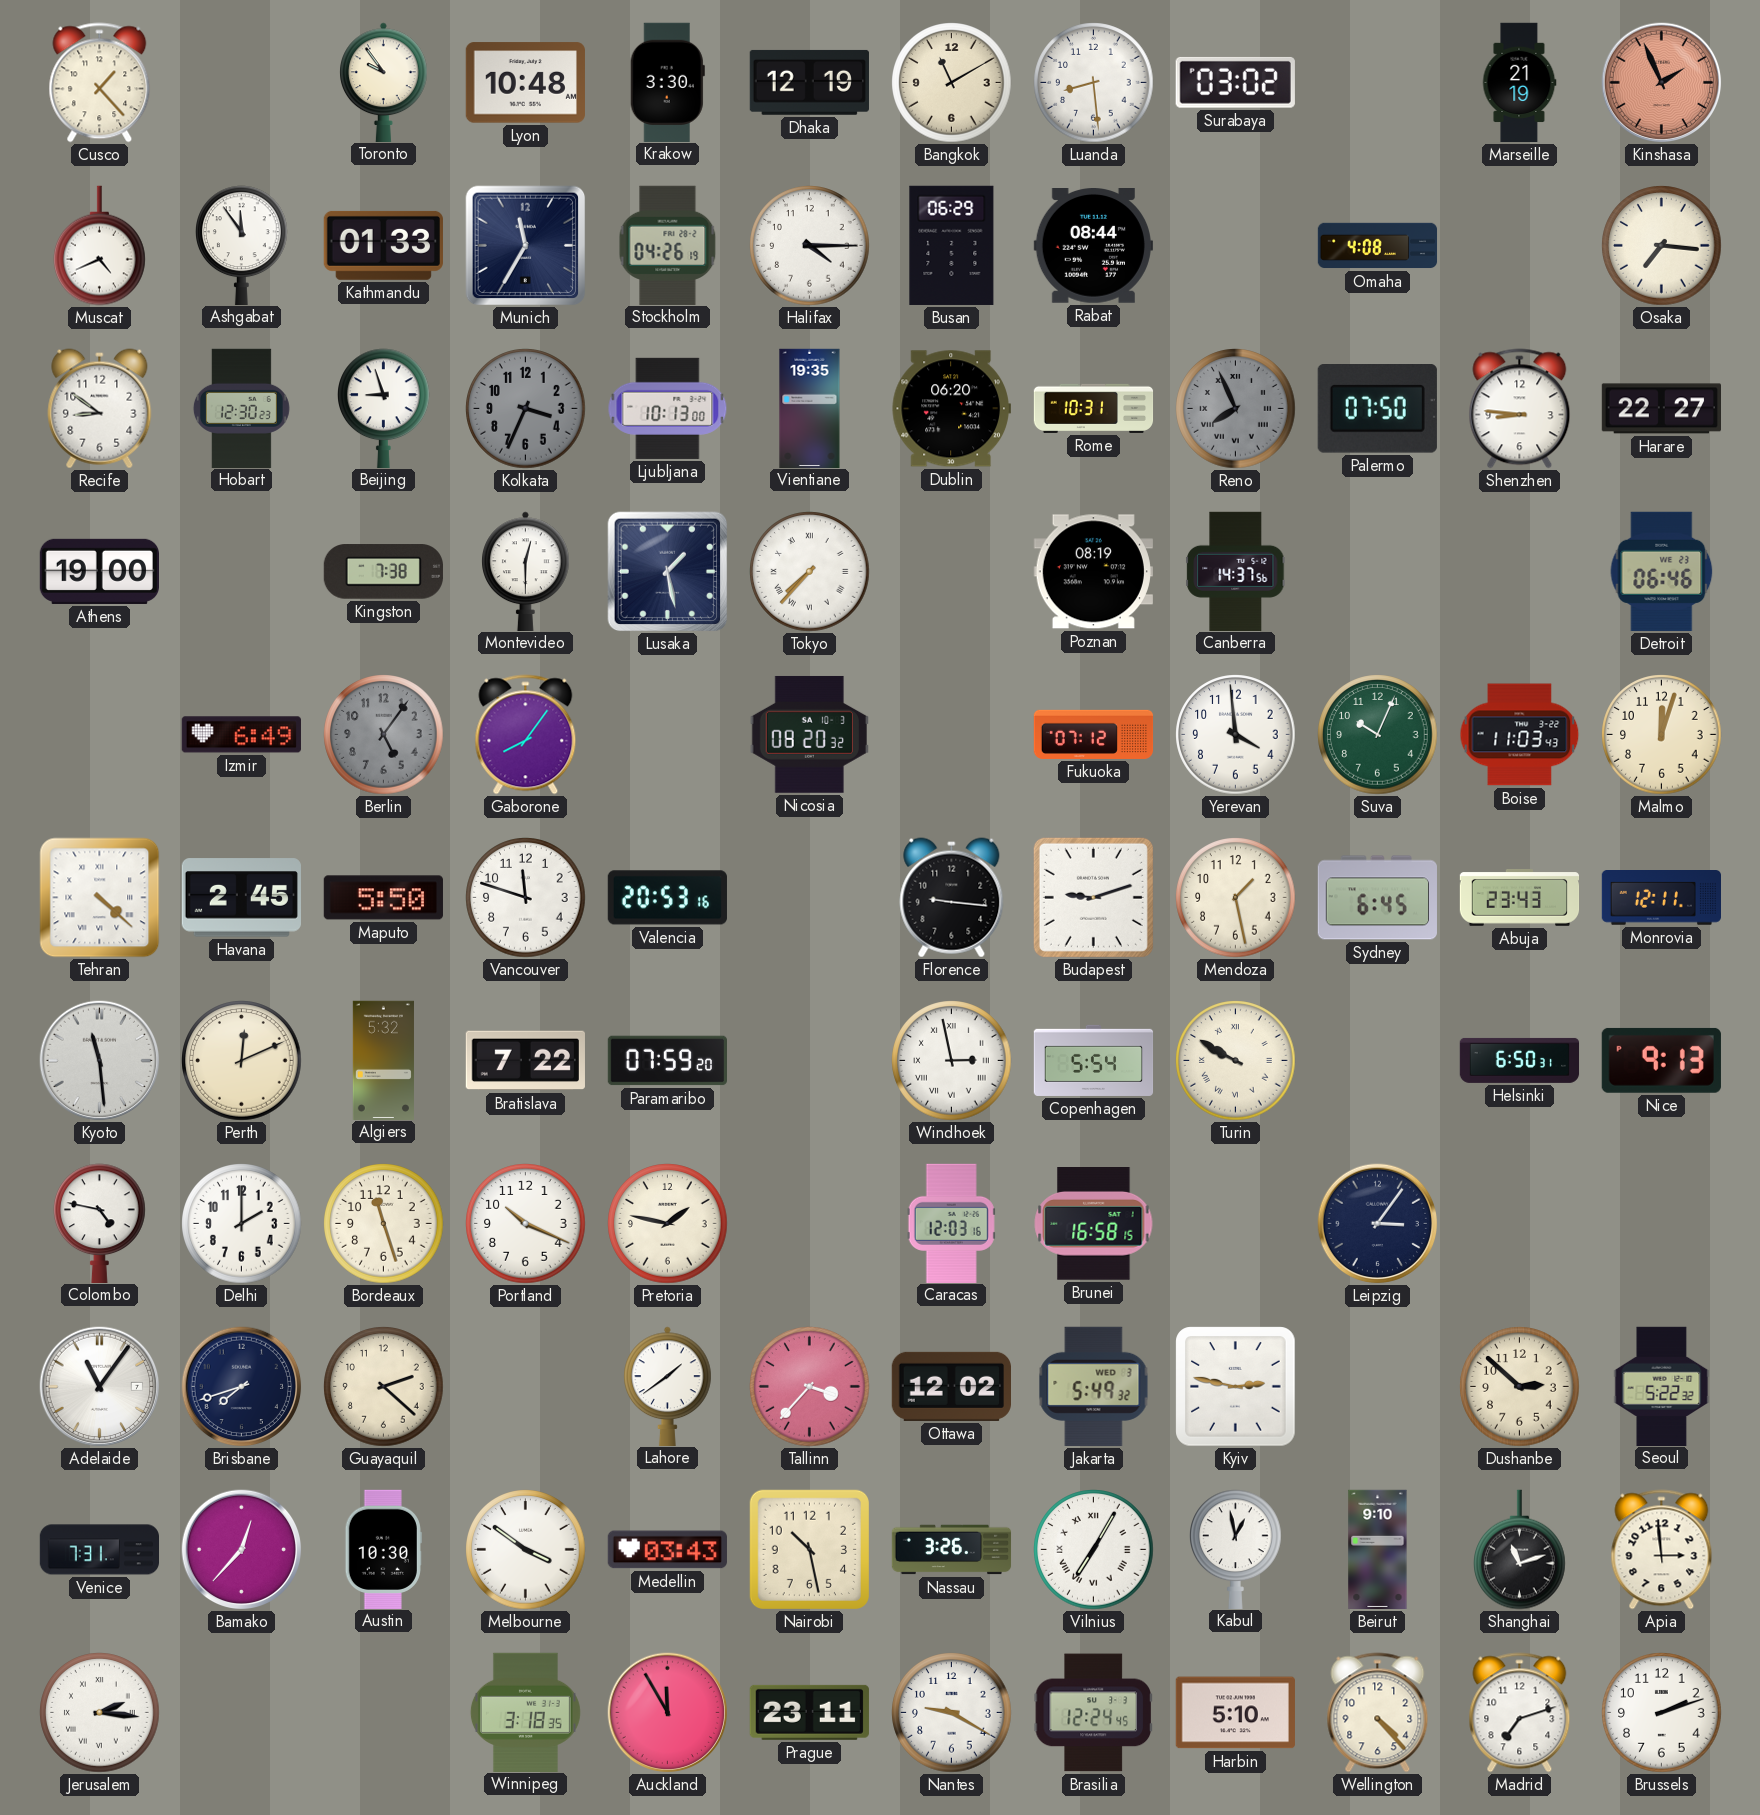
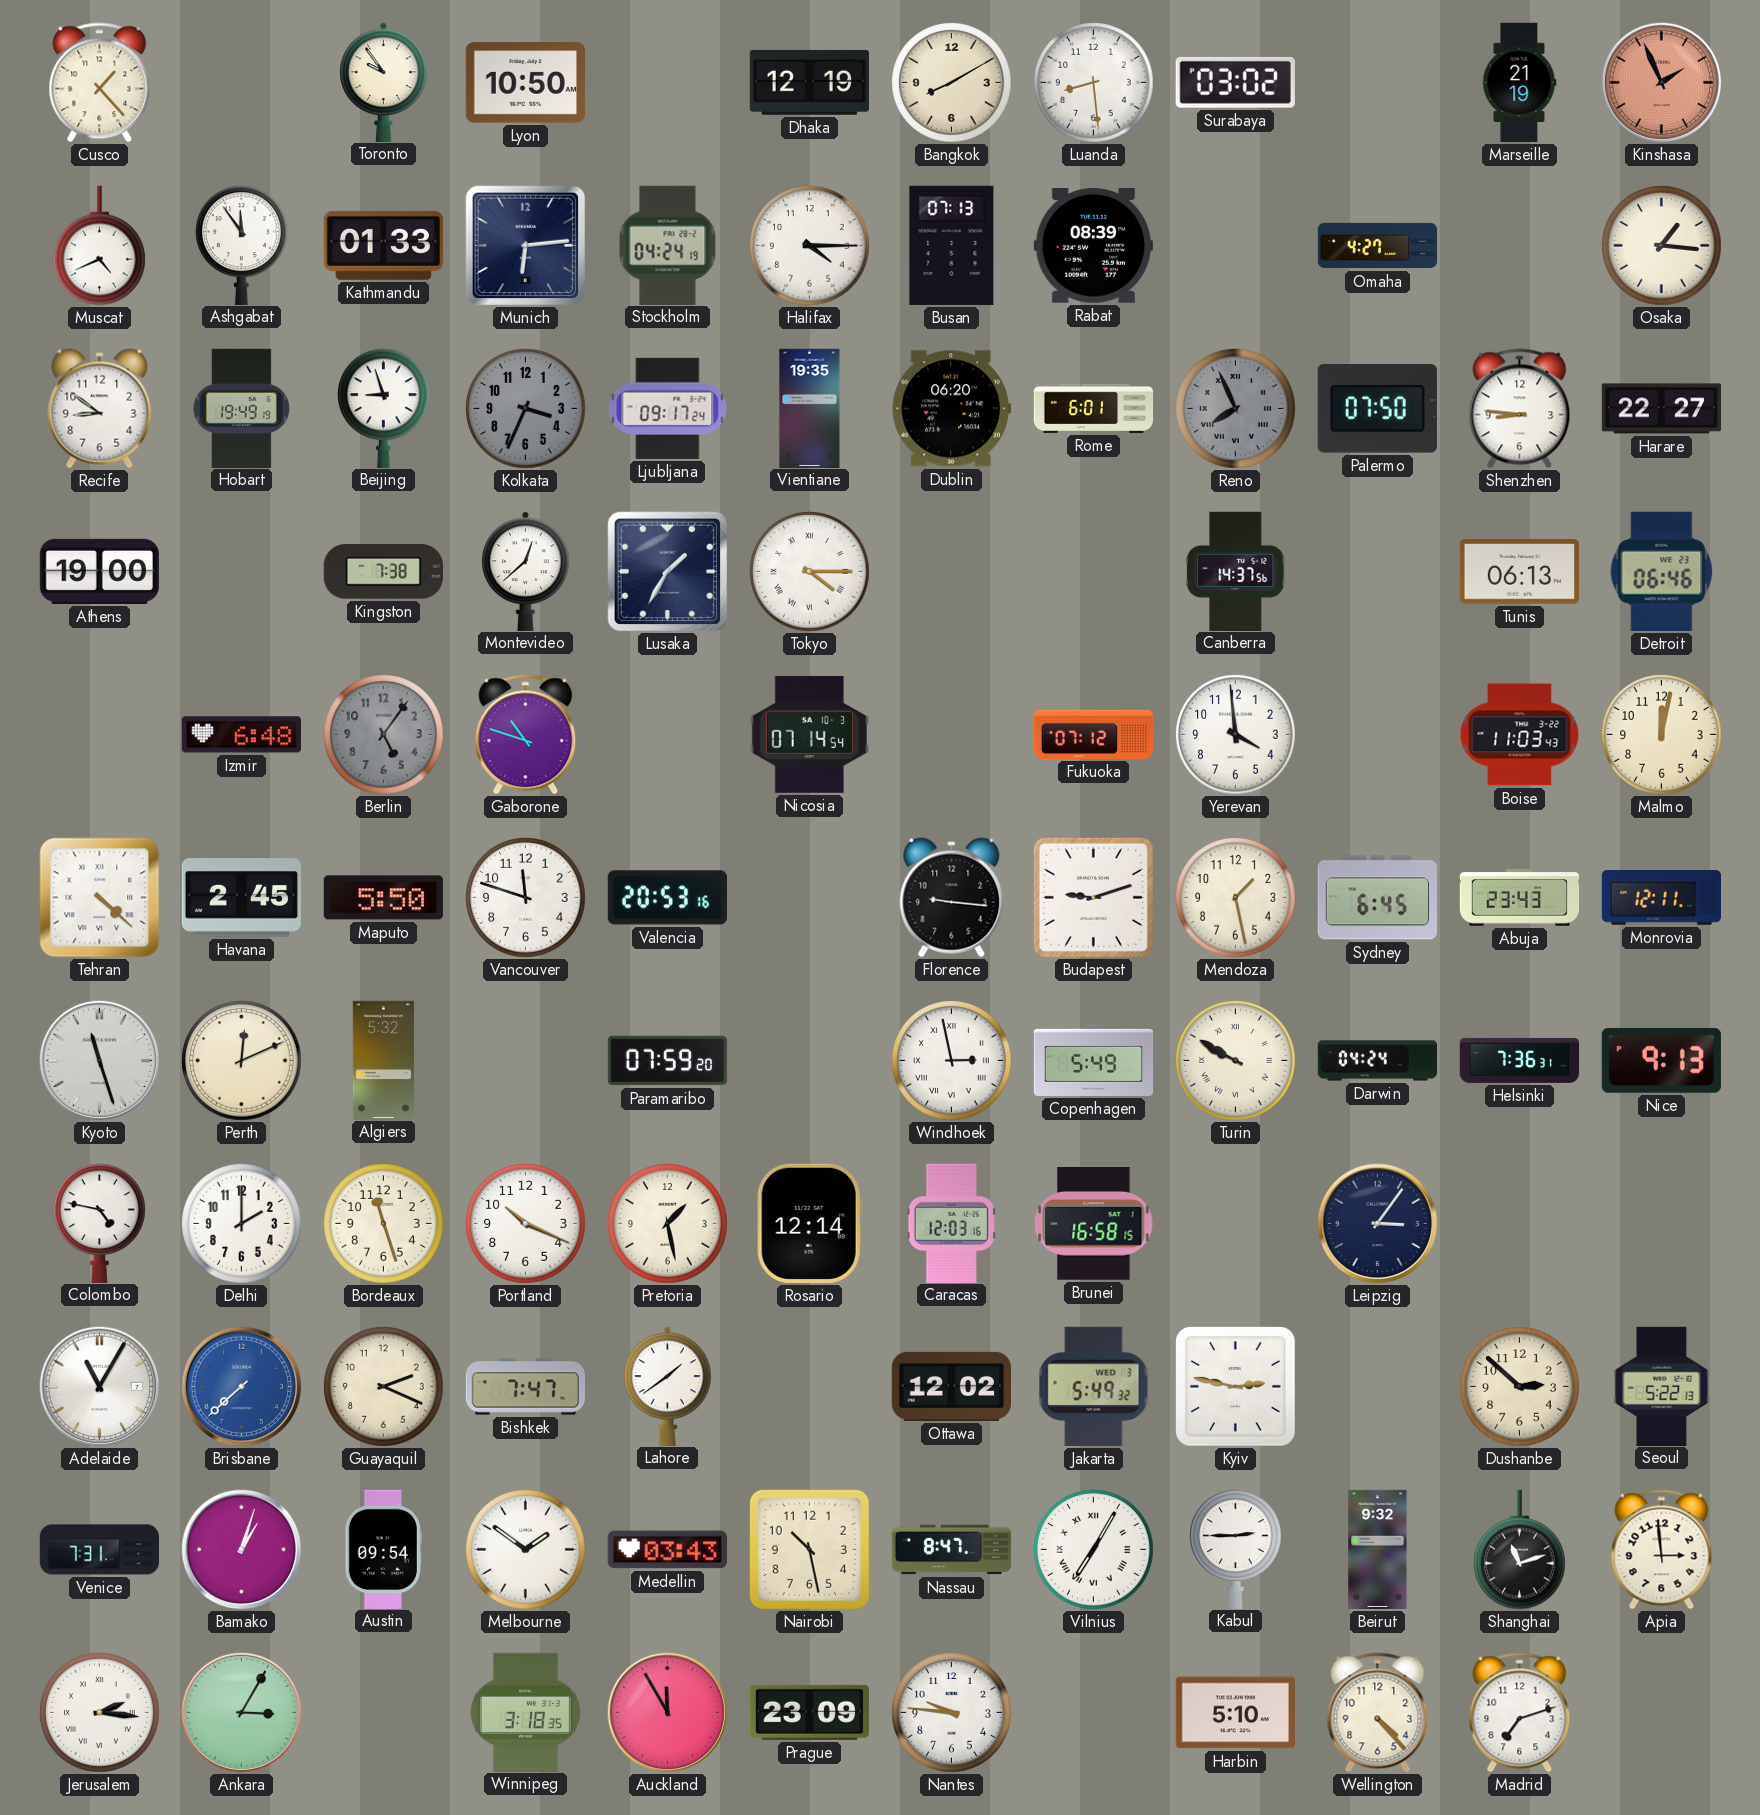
Lyon: 10:48 -> 10:50 (525, 83)
Krakow: 3:30 -> none (667, 82)
Bangkok: 11:10 -> 8:10 (952, 83)
Munich: 11:35 -> 6:14 (526, 246)
Stockholm: 04:26 -> 04:24 (668, 245)
Busan: 06:29 -> 07:13 (952, 245)
Rabat: 08:44 -> 08:39 (1093, 246)
Omaha: 4:08 -> 4:27 (1378, 246)
Osaka: 7:16 -> 1:16 (1662, 246)
Hobart: 12:30 -> 19:49 (241, 408)
Ljubljana: 10:13 -> 09:17 (668, 408)
Rome: 10:31 -> 6:01 (1094, 408)
Montevideo: 12:30 -> 12:38 (526, 571)
Lusaka: 1:28 -> 1:35 (668, 572)
Tokyo: 7:37 -> 4:15 (810, 572)
Poznan: 08:19 -> none (1093, 572)
Tunis: none -> 06:13 (1519, 572)
Izmir: 6:49 -> 6:48 (241, 735)
Gaborone: 8:06 -> 10:48 (526, 735)
Nicosia: 08:20 -> 07:14 (809, 734)
Suva: 10:04 -> none (1378, 735)
Malmo: 12:03 -> 12:02 (1662, 735)
Kyoto: 11:29 -> 11:27 (100, 1061)
Bratislava: 7:22 -> none (525, 1061)
Copenhagen: 5:54 -> 5:49 (1094, 1060)
Darwin: none -> 04:24 (1378, 1061)
Helsinki: 6:50 -> 7:36 (1520, 1060)
Pretoria: 1:47 -> 1:28 (668, 1224)
Rosario: none -> 12:14 (809, 1223)
Adelaide: 11:06 -> 11:05 (100, 1387)
Brisbane: 7:42 -> 7:38 (242, 1387)
Brisbane dial: navy -> blue (242, 1387)
Guayaquil: 2:22 -> 2:19 (384, 1387)
Bishkek: none -> 7:47 (525, 1387)
Tallinn: 3:37 -> none (810, 1387)
Seoul: 5:22:32 -> 5:22:13 (1662, 1386)
Bamako: 12:37 -> 1:03 (242, 1550)
Austin: 10:30 -> 09:54 (383, 1549)
Melbourne: 3:51 -> 1:51 (526, 1550)
Nassau: 3:26 -> 8:47 (952, 1550)
Kabul: 12:58 -> 2:45 (1236, 1549)
Beirut: 9:10 -> 9:32 (1378, 1550)
Ankara: none -> 3:05 (242, 1713)
Prague: 23:11 -> 23:09 (809, 1712)
Nantes: 9:20 -> 9:46 (952, 1713)
Brasilia: 12:24 -> none (1093, 1713)
Brussels: 2:12 -> none (1662, 1713)
